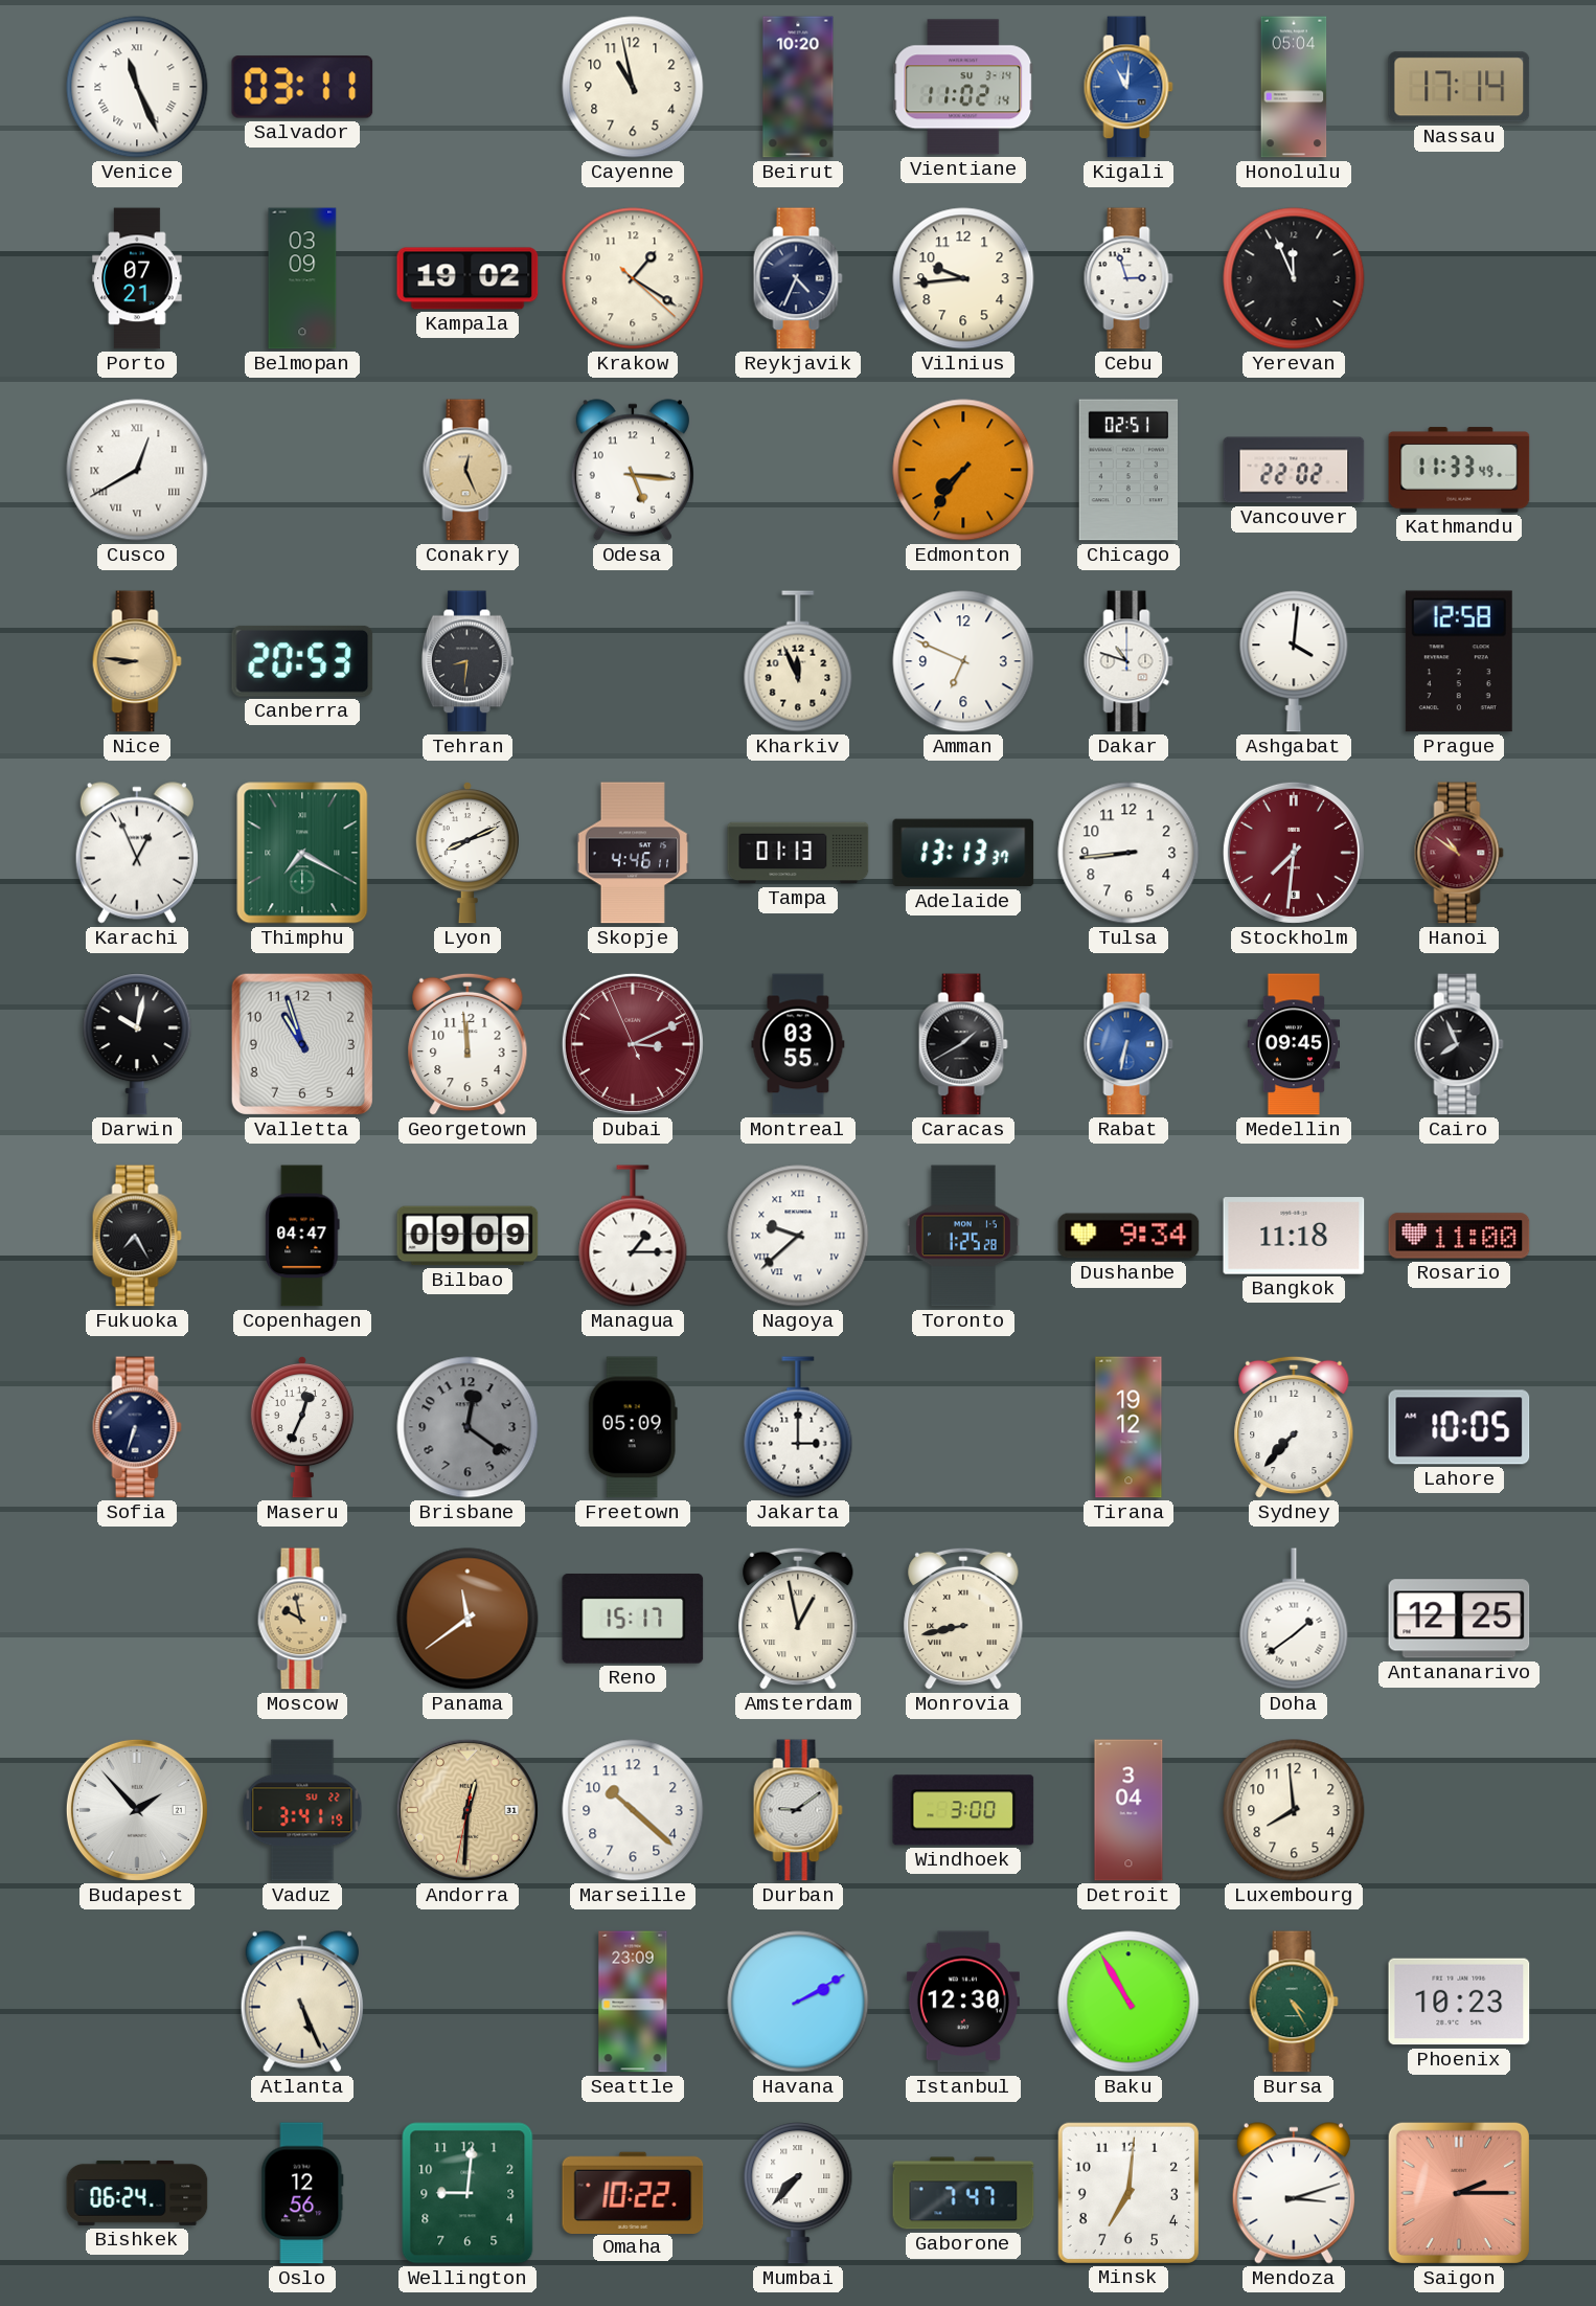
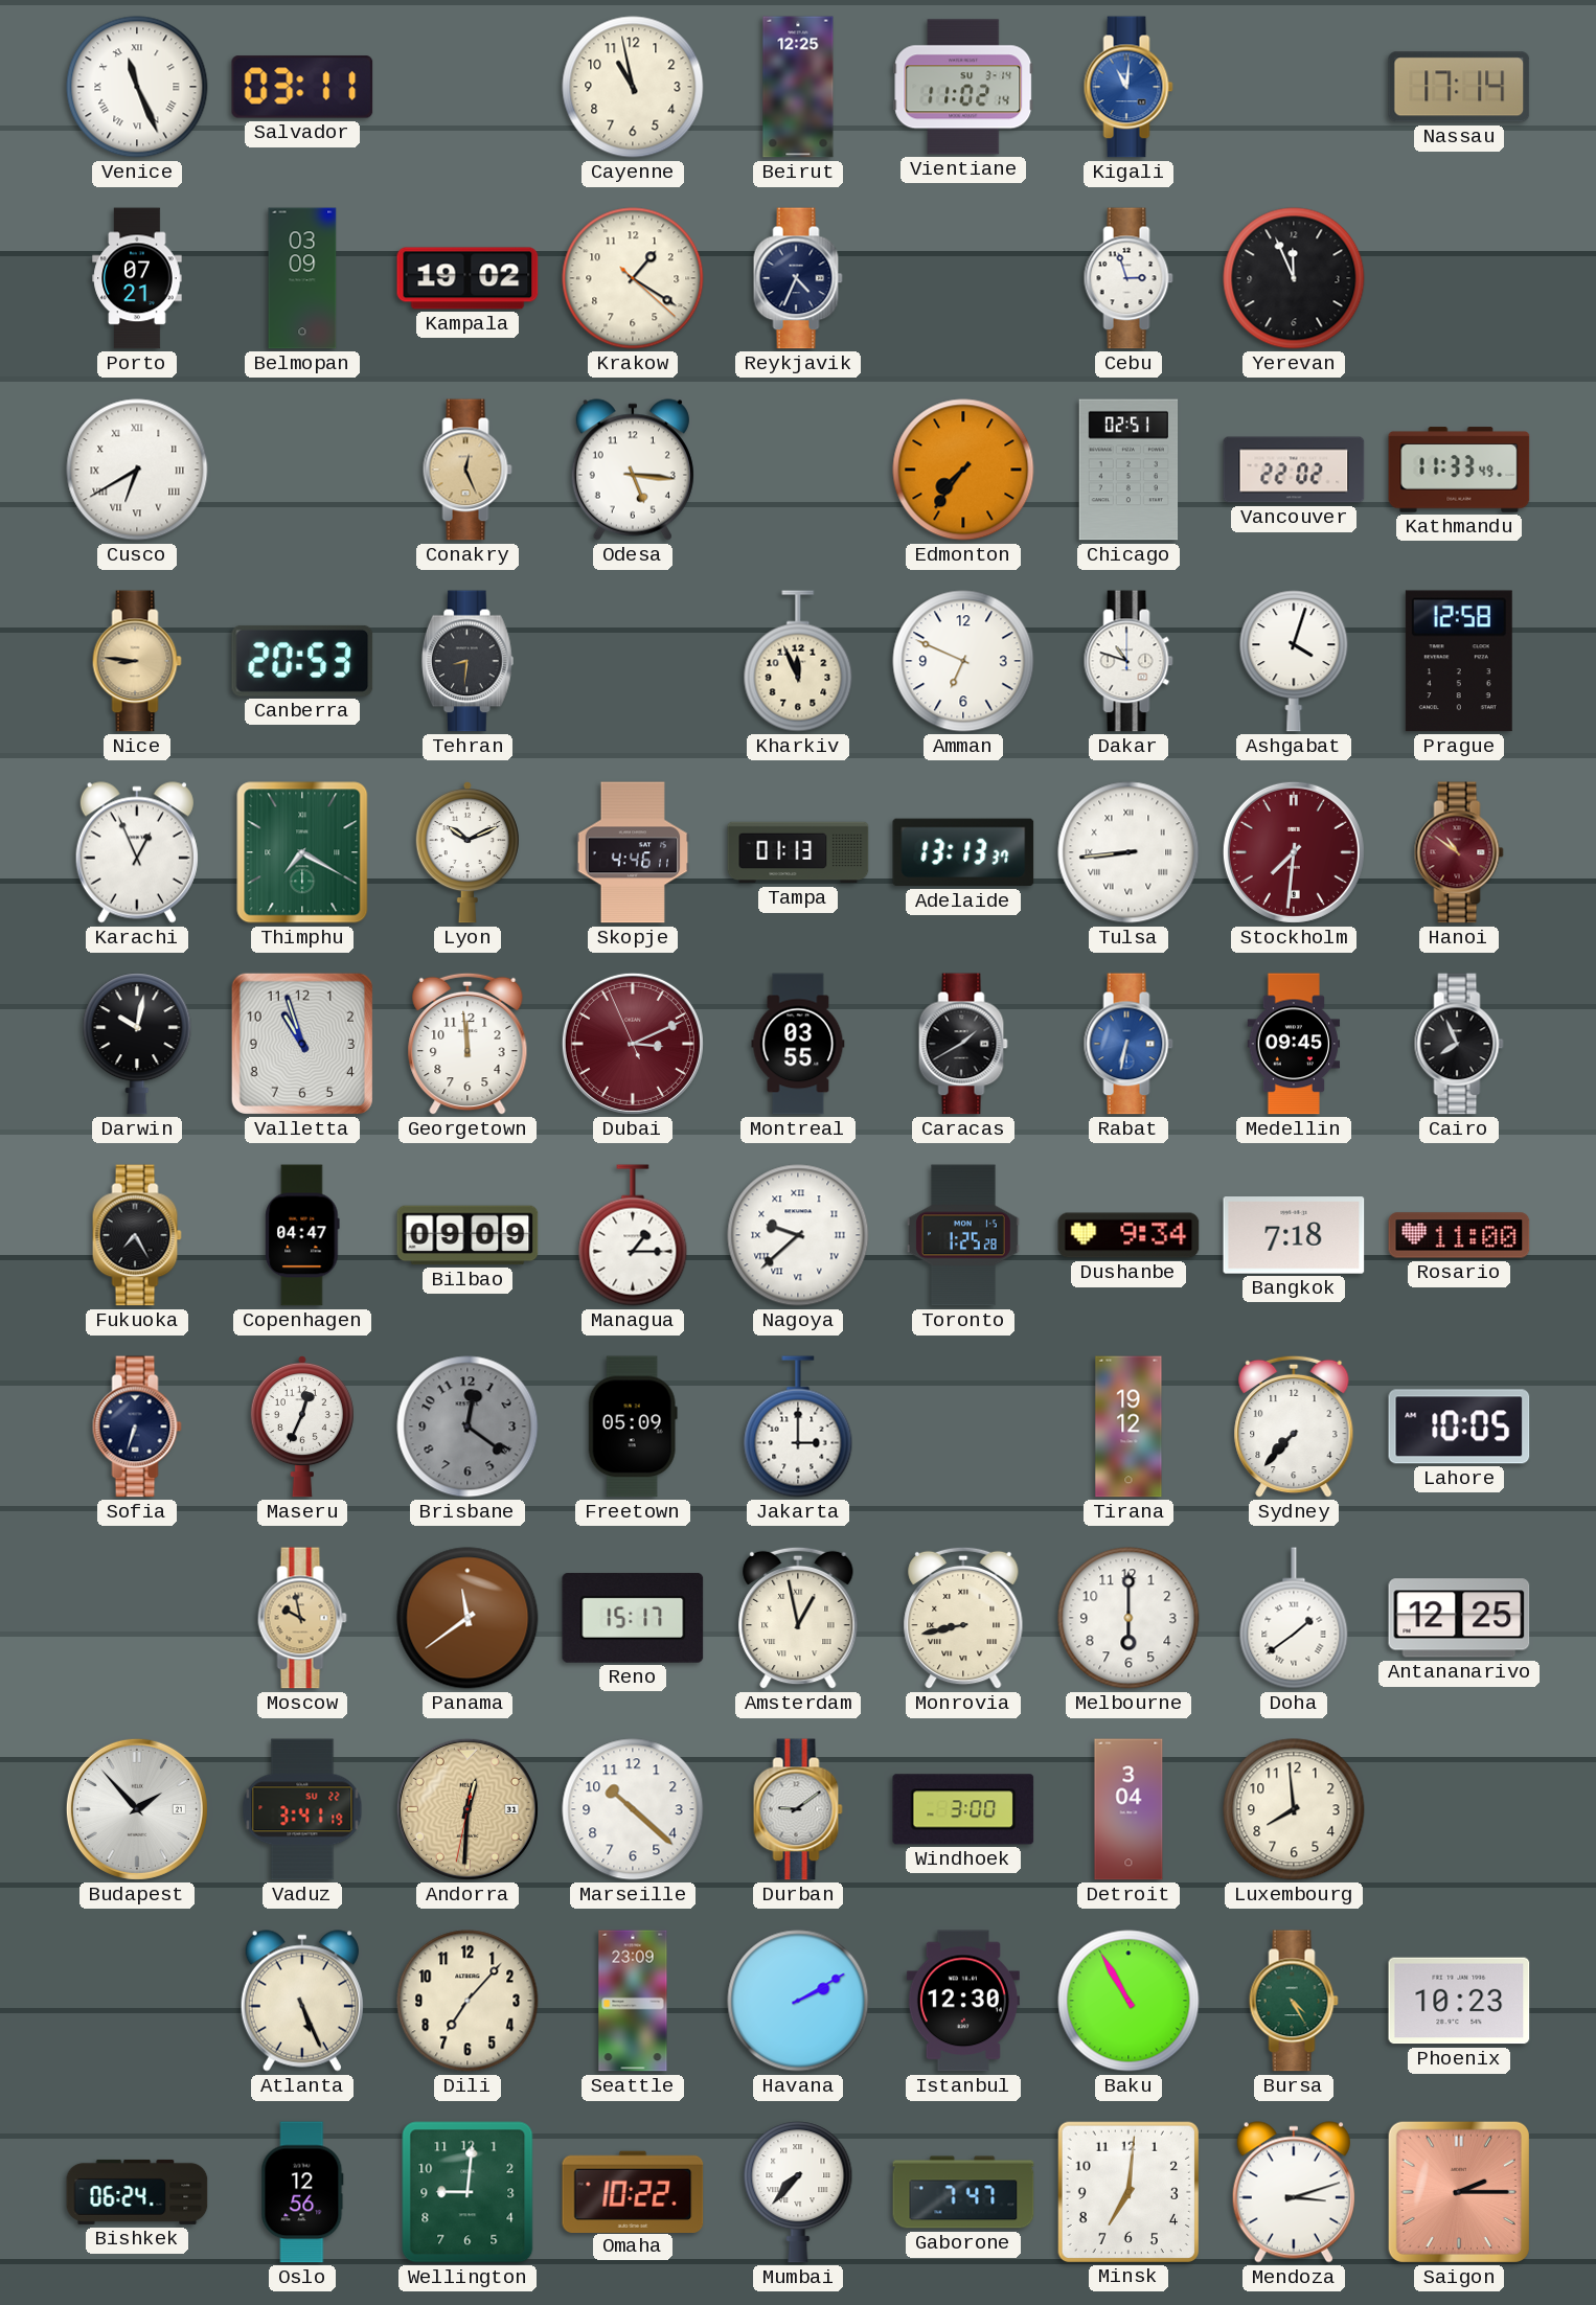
Beirut: 10:20 -> 12:25 (798, 87)
Honolulu: 05:04 -> none (1294, 87)
Vilnius: 9:44 -> none (963, 278)
Cusco: 12:40 -> 6:40 (137, 470)
Ashgabat: 4:01 -> 4:03 (1294, 661)
Lyon: 8:11 -> 10:11 (468, 852)
Tulsa numerals: Arabic -> Roman (1128, 852)
Bangkok: 11:18 -> 7:18 (1294, 1235)
Melbourne: none -> 6:00 (1128, 1618)
Dili: none -> 7:07 (468, 2001)
